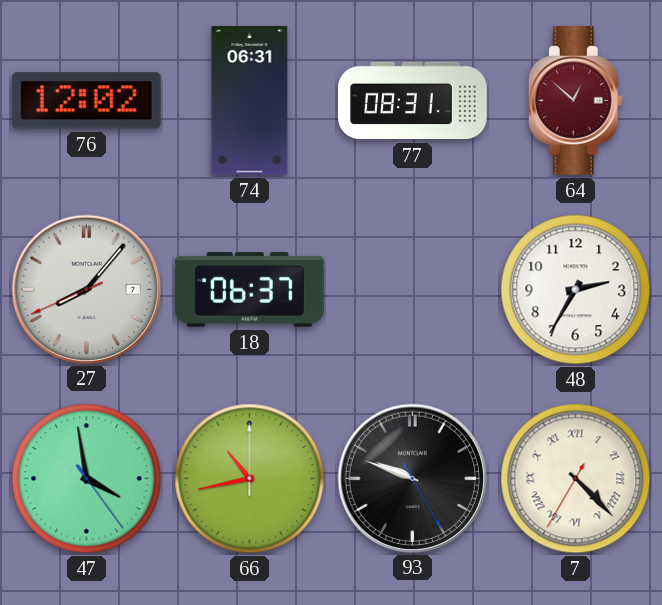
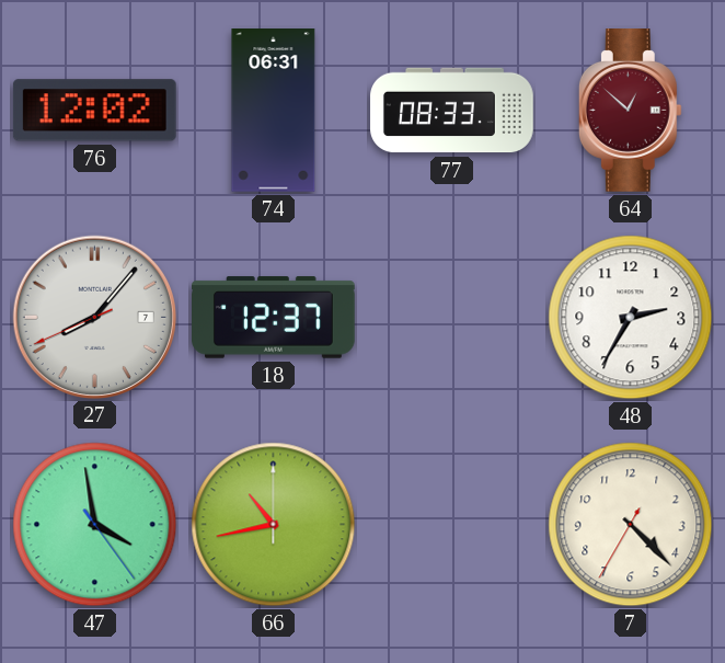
77: 08:31 -> 08:33 (452, 111)
18: 06:37 -> 12:37 (274, 318)
93: 9:48 -> none (412, 478)
7 numerals: Roman -> Arabic (631, 525)
